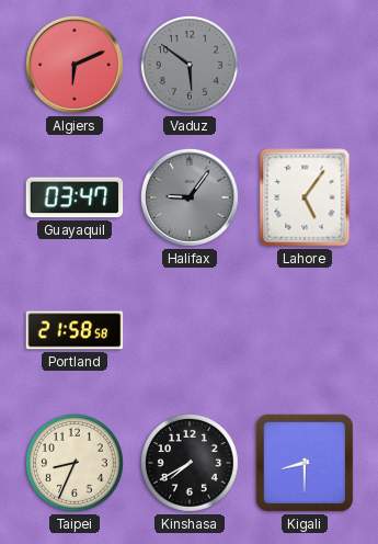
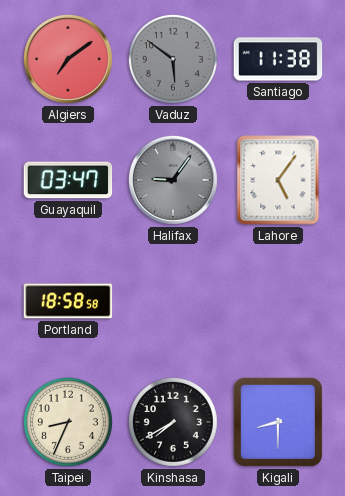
Algiers: 6:11 -> 7:09 (68, 59)
Santiago: none -> 11:38 (278, 59)
Portland: 21:58 -> 18:58 (68, 301)
